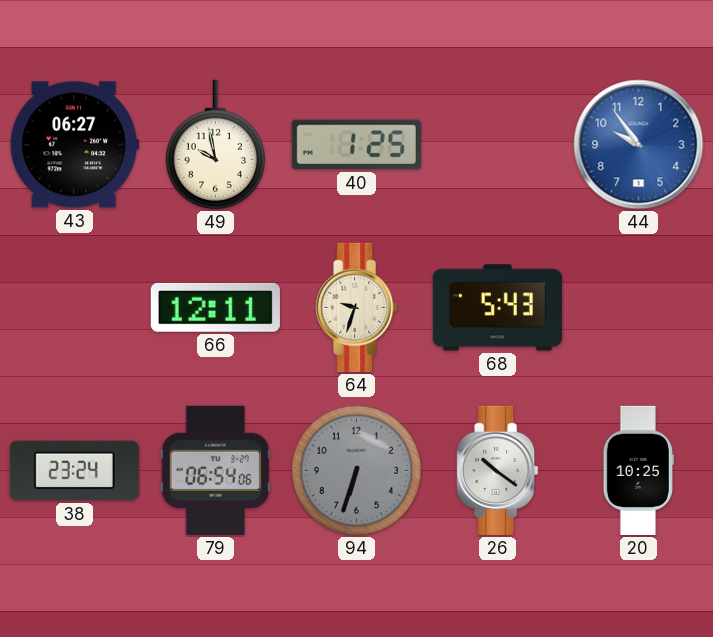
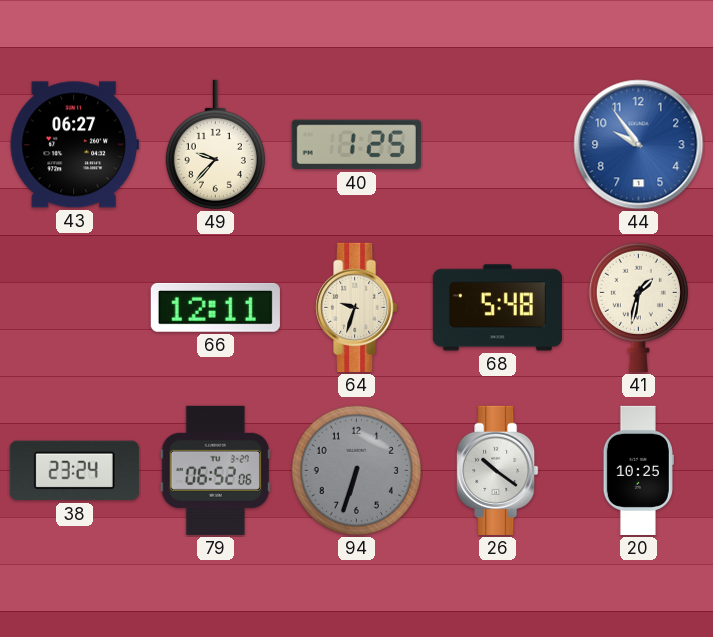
49: 9:58 -> 9:37 (215, 144)
68: 5:43 -> 5:48 (497, 308)
41: none -> 1:32 (638, 307)
79: 06:54 -> 06:52 (215, 470)
